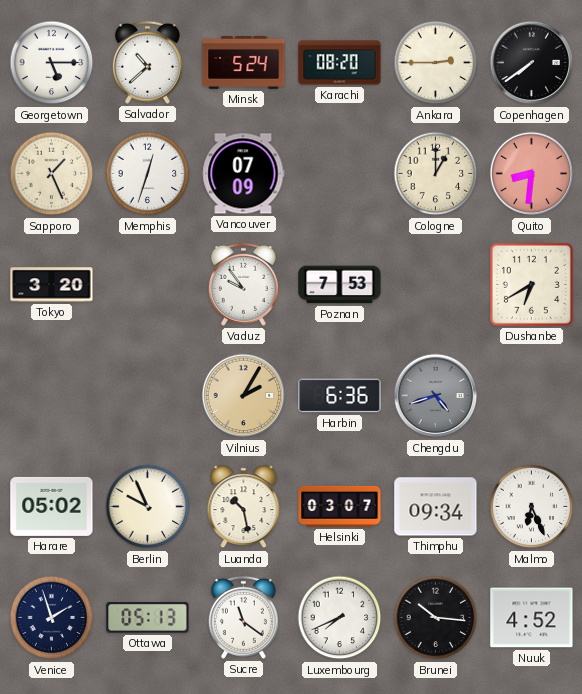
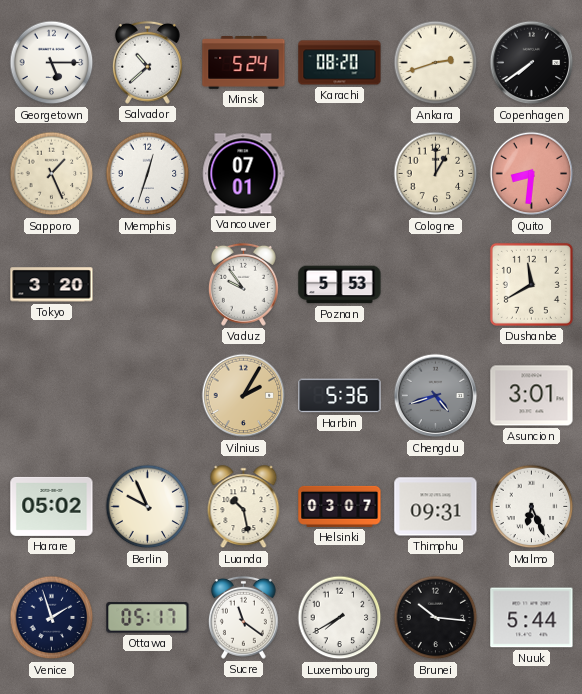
Ankara: 2:45 -> 2:42 (436, 63)
Vancouver: 07:09 -> 07:01 (244, 174)
Poznan: 7:53 -> 5:53 (340, 285)
Dushanbe: 6:40 -> 11:40 (531, 284)
Harbin: 6:36 -> 5:36 (340, 396)
Asuncion: none -> 3:01 (532, 396)
Thimphu: 09:34 -> 09:31 (436, 507)
Ottawa: 05:13 -> 05:17 (148, 618)
Luxembourg: 7:41 -> 7:40 (340, 618)
Nuuk: 4:52 -> 5:44 (532, 618)
